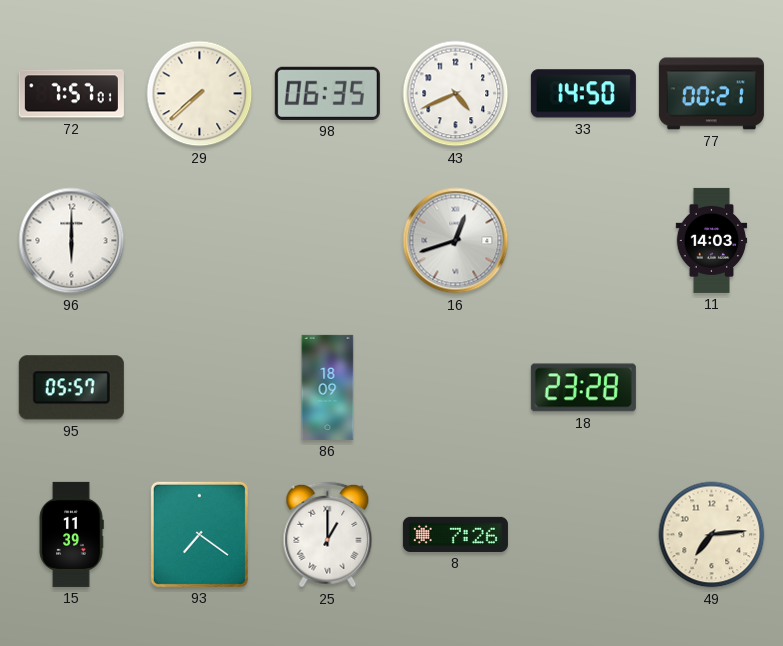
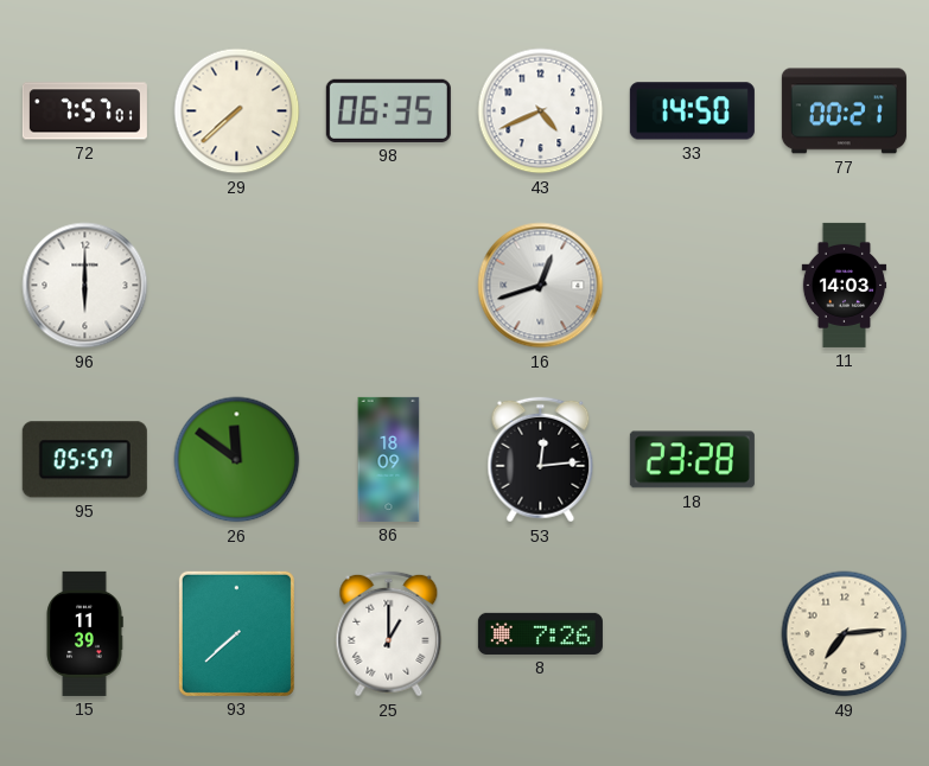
26: none -> 11:51 (237, 460)
53: none -> 12:14 (541, 460)
93: 7:21 -> 7:38 (236, 633)
